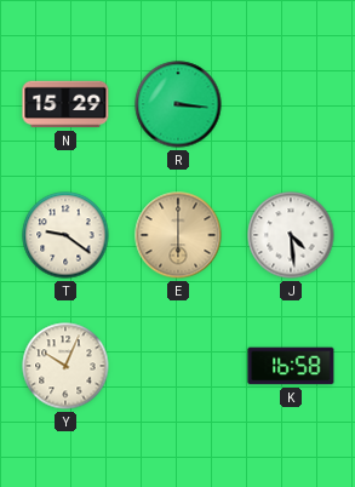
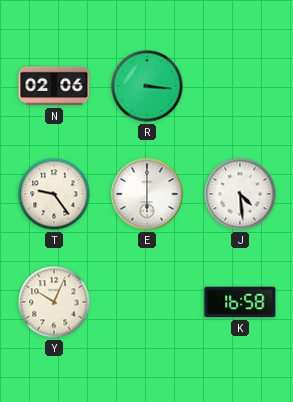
N: 15:29 -> 02:06 (54, 86)
T: 9:21 -> 9:24 (54, 194)
E dial: champagne -> white (147, 194)
